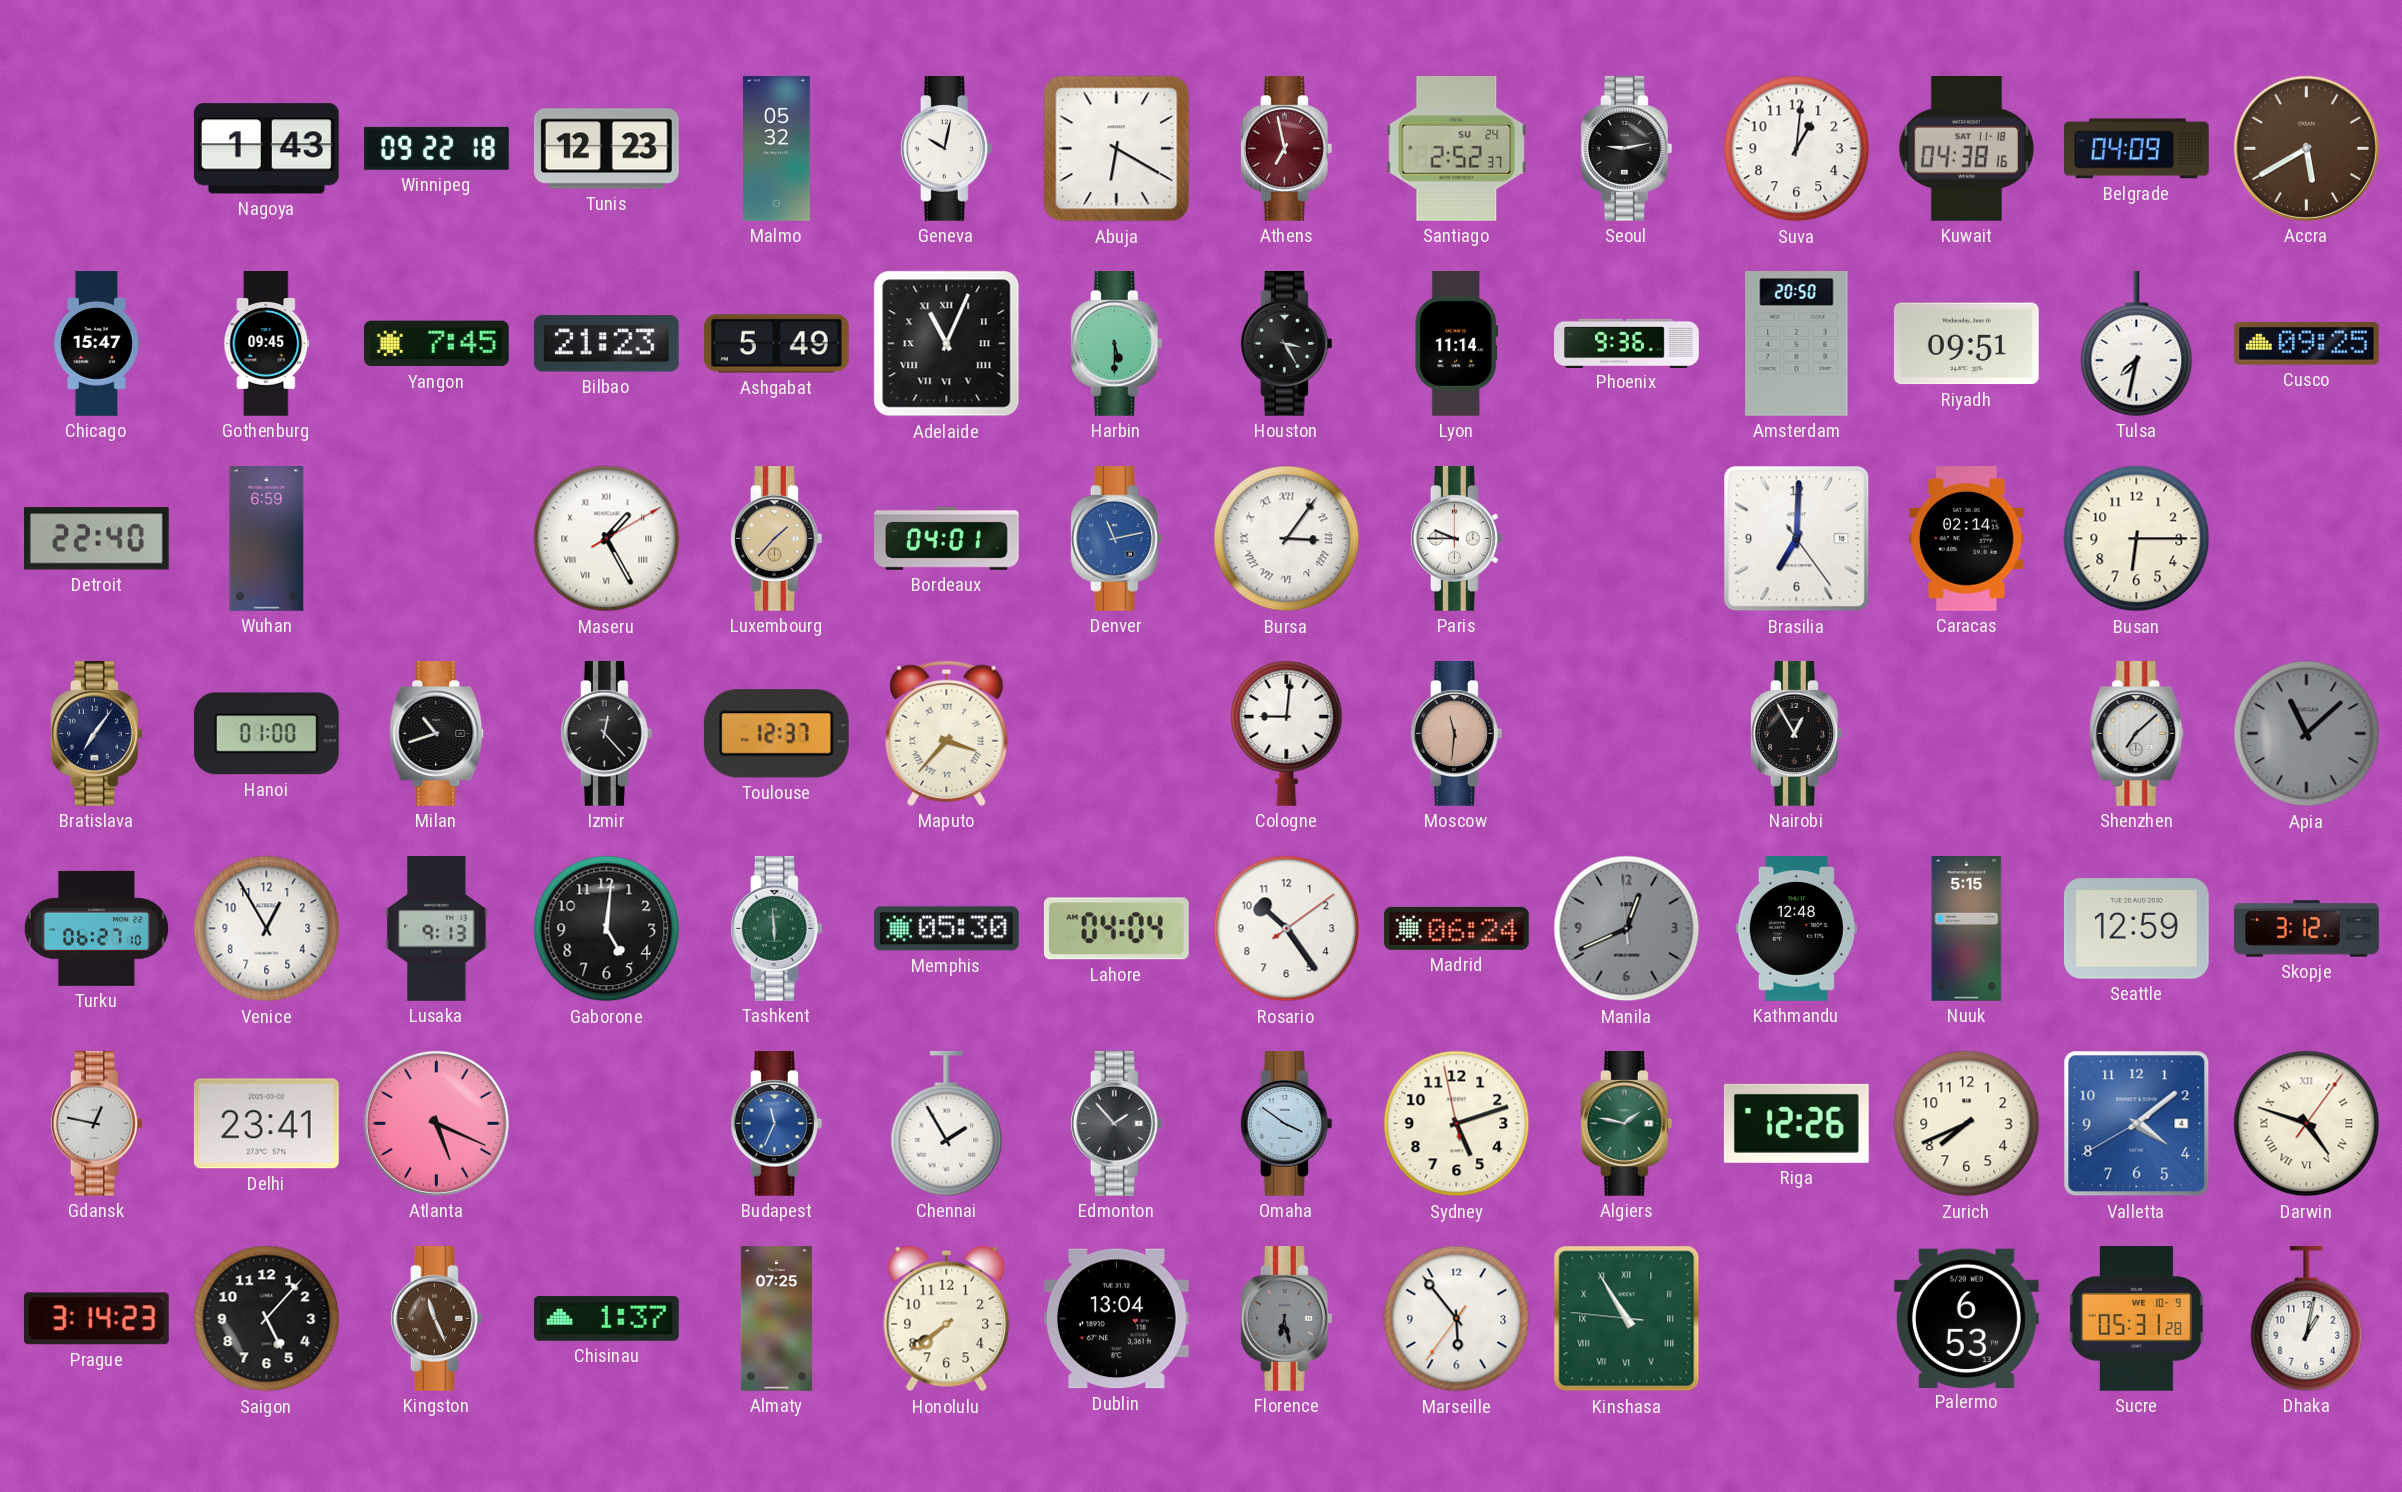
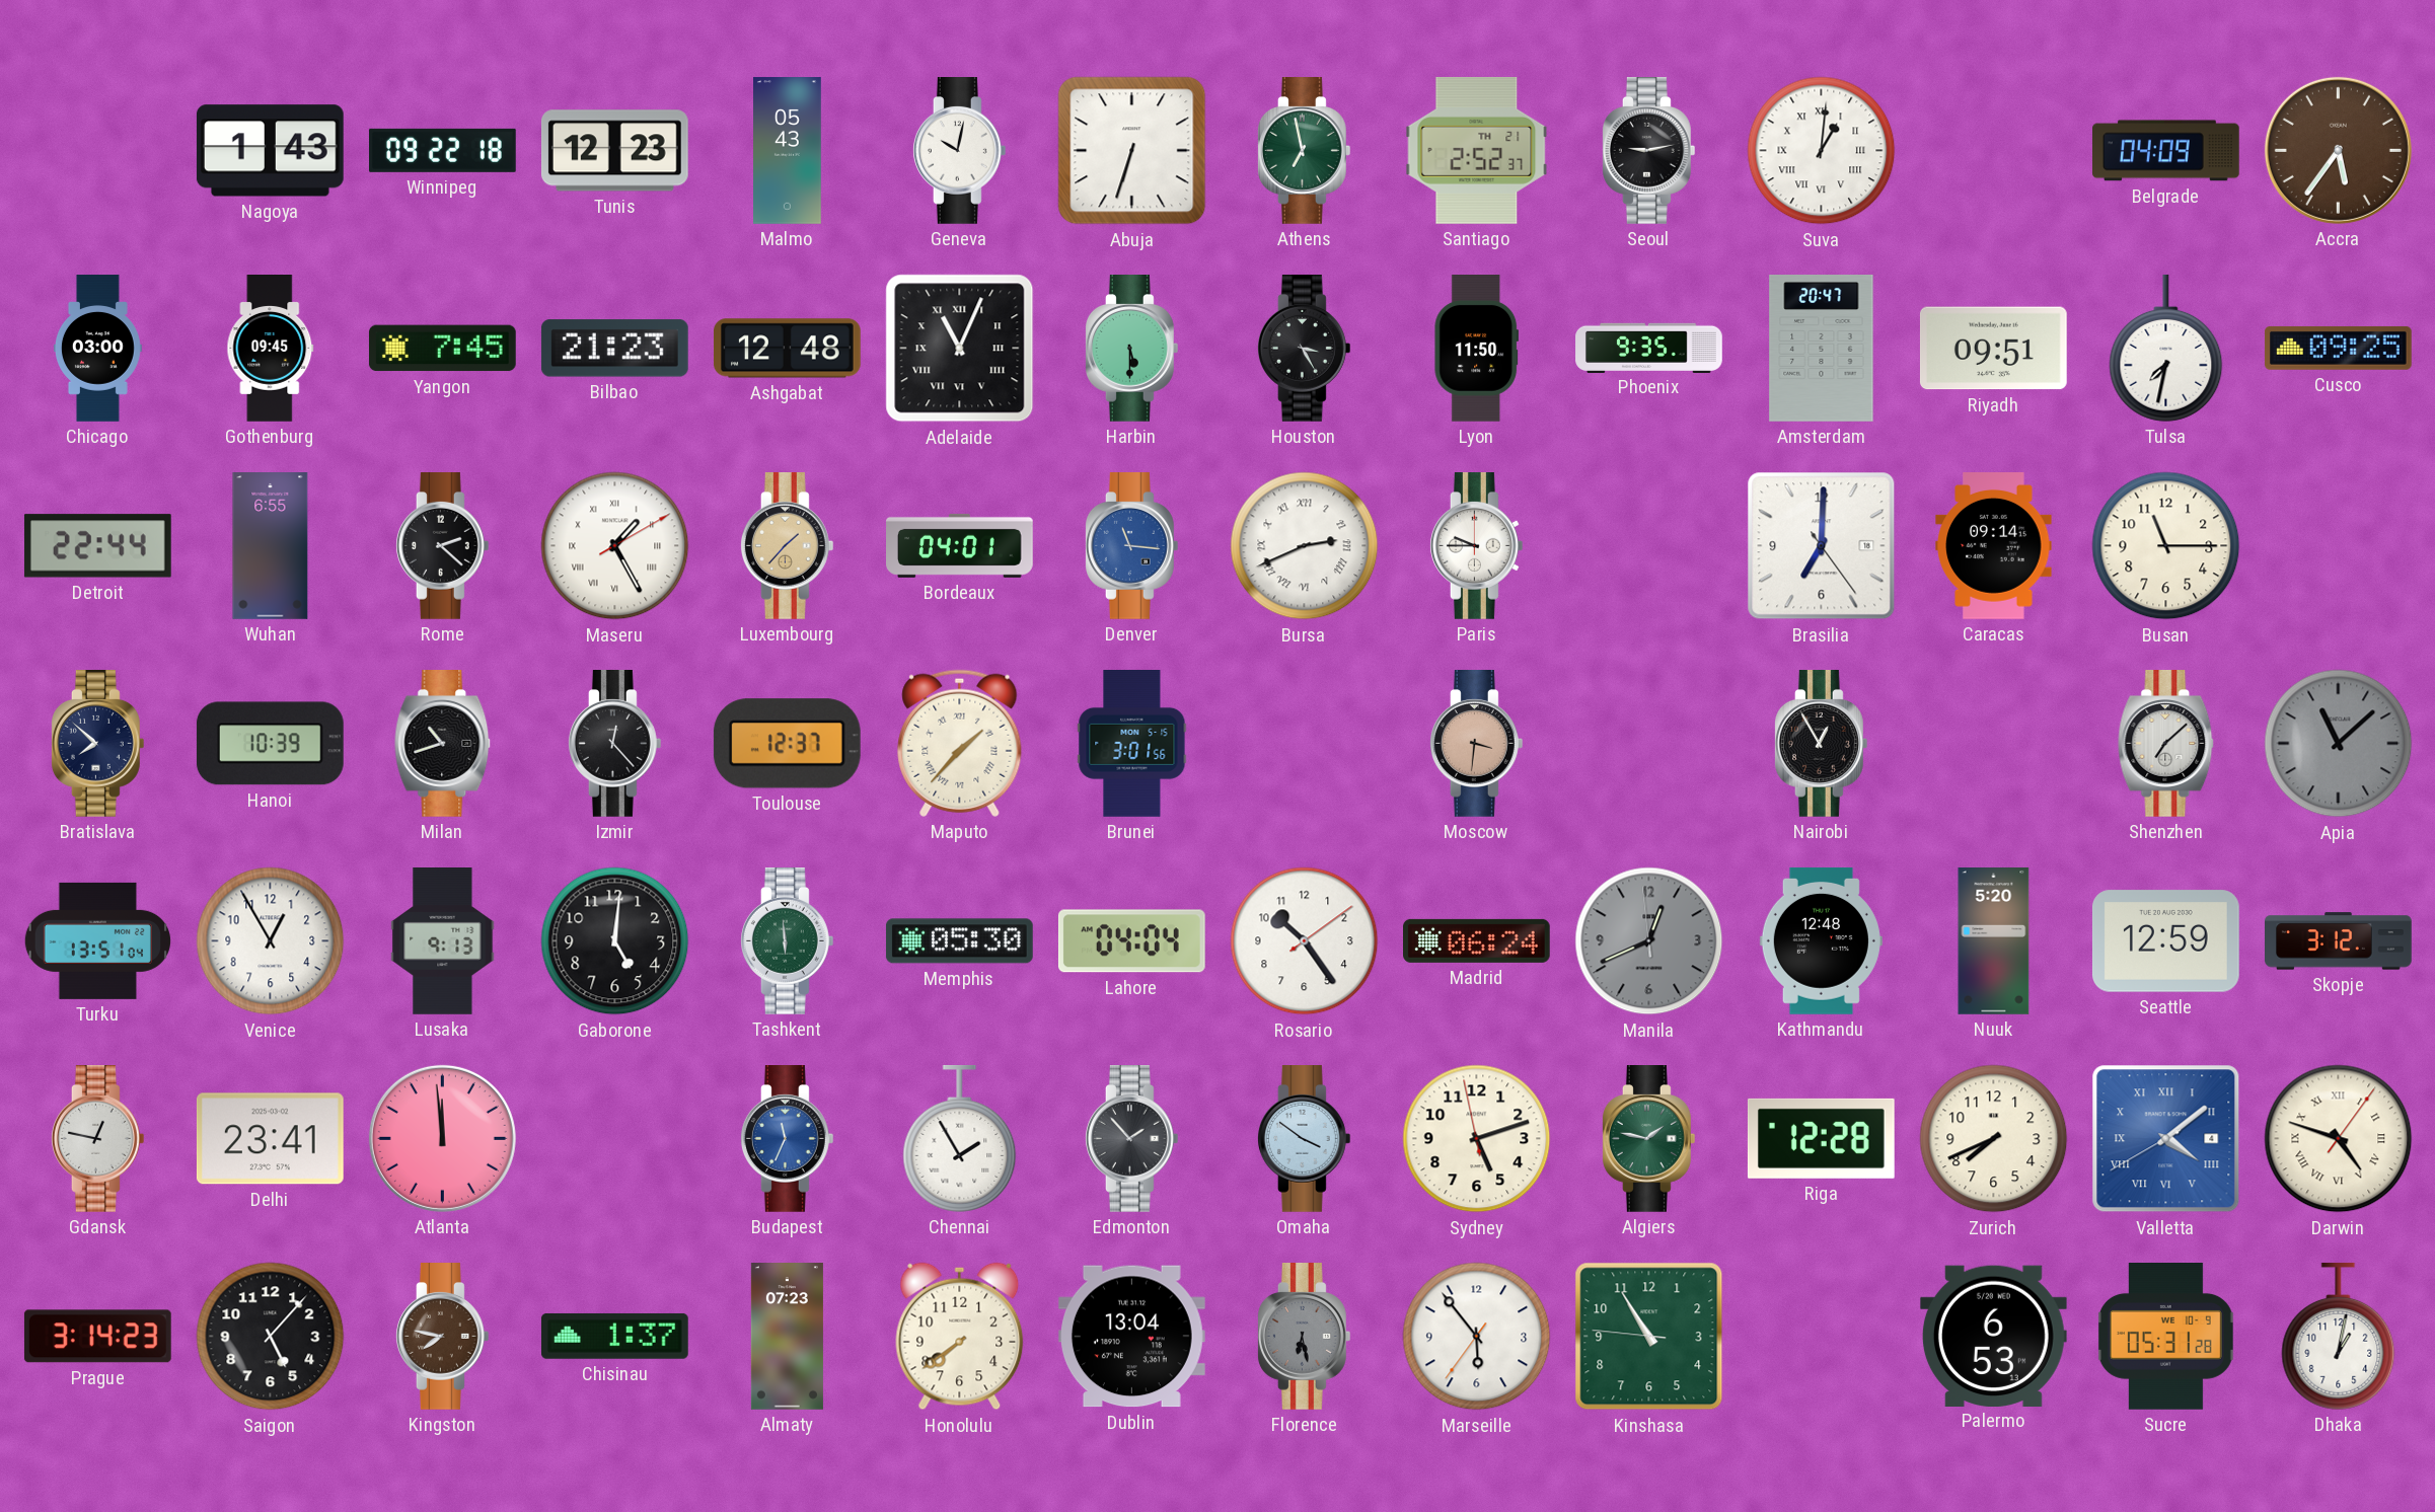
Malmo: 05:32 -> 05:43 (788, 151)
Abuja: 6:20 -> 6:33 (1132, 151)
Athens dial: burgundy -> green (1304, 151)
Santiago date: SU 24 -> TH 21 (1477, 150)
Suva numerals: Arabic -> Roman (1822, 151)
Kuwait: 04:38 -> none (1966, 148)
Accra: 5:40 -> 5:36 (2338, 150)
Chicago: 15:47 -> 03:00 (97, 349)
Ashgabat: 5:49 -> 12:48 (788, 349)
Lyon: 11:14 -> 11:50 (1477, 349)
Phoenix: 9:36 -> 9:35 (1649, 348)
Amsterdam: 20:50 -> 20:47 (1822, 349)
Detroit: 22:40 -> 22:44 (97, 546)
Wuhan: 6:59 -> 6:55 (271, 546)
Rome: none -> 2:22 (442, 546)
Denver: 11:13 -> 11:16 (1131, 546)
Bursa: 3:06 -> 2:41 (1305, 546)
Caracas: 02:14 -> 09:14 (1994, 546)
Busan: 6:15 -> 11:15 (2166, 546)
Bratislava: 7:06 -> 7:52 (97, 744)
Hanoi: 01:00 -> 10:39 (270, 744)
Maputo: 3:37 -> 1:37 (960, 743)
Brunei: none -> 3:01 (1132, 744)
Cologne: 9:01 -> none (1287, 733)
Moscow: 11:31 -> 3:31 (1476, 744)
Turku: 06:27 -> 13:51 (97, 940)
Nuuk: 5:15 -> 5:20 (1994, 941)
Atlanta: 5:19 -> 11:59 (442, 1138)
Riga: 12:26 -> 12:28 (1821, 1138)
Valletta numerals: Arabic -> Roman (2166, 1139)
Kingston: 11:26 -> 7:47 (442, 1337)
Almaty: 07:25 -> 07:23 (787, 1337)
Kinshasa numerals: Roman -> Arabic (1649, 1337)
